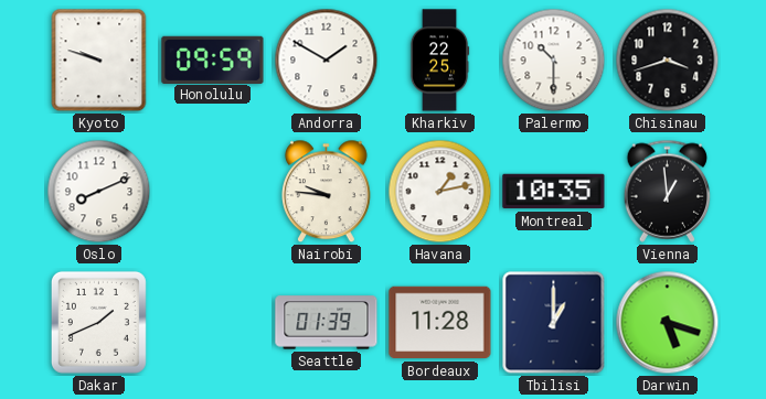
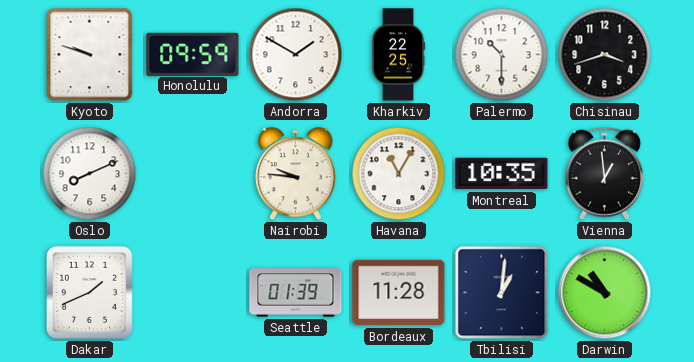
Havana: 1:13 -> 11:05 (399, 174)
Tbilisi: 1:00 -> 1:01 (502, 293)
Darwin: 5:18 -> 10:50 (605, 293)
